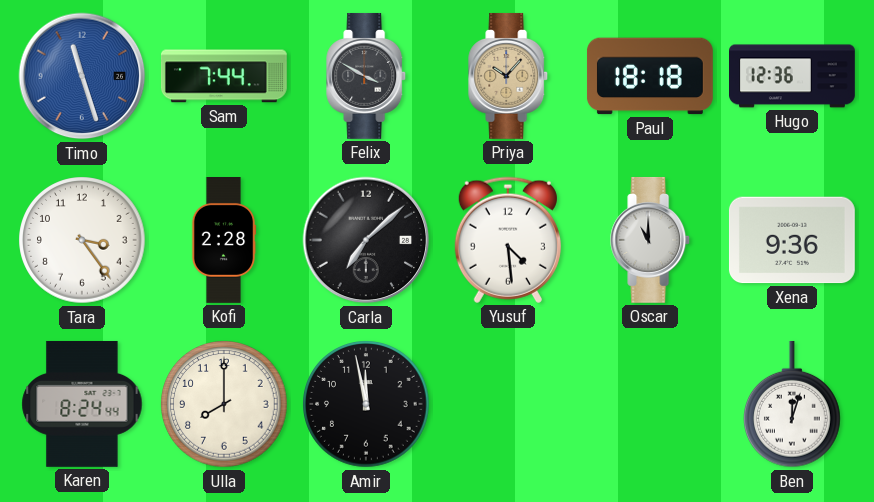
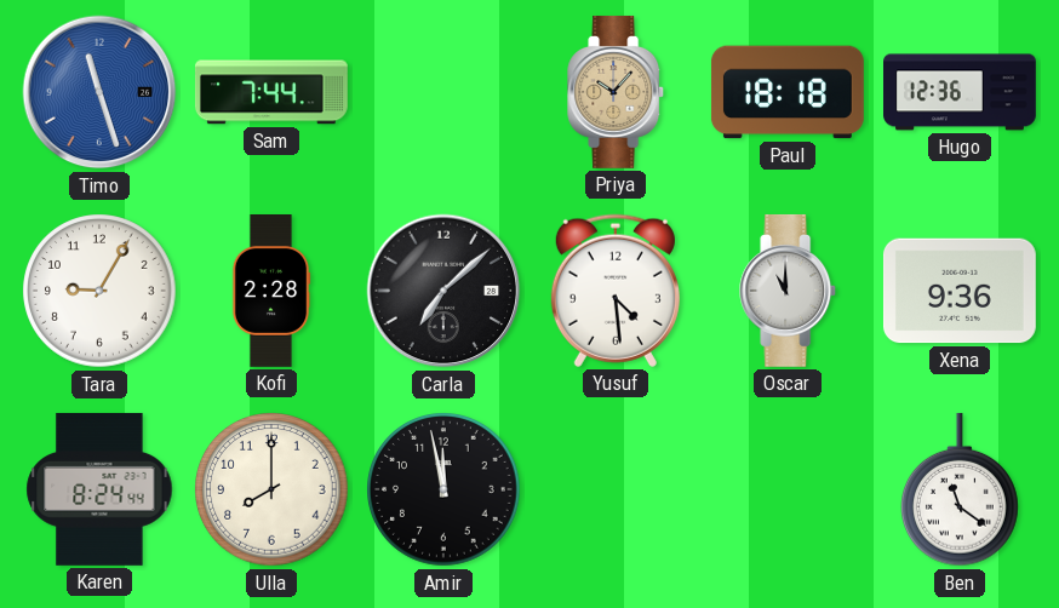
Felix: 3:50 -> none (367, 76)
Tara: 3:24 -> 9:05 (99, 291)
Ben: 12:03 -> 11:21 (961, 489)
